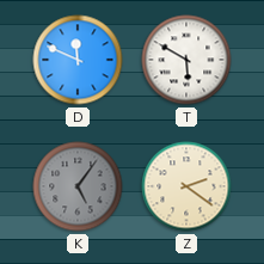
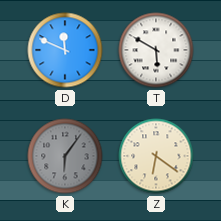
K: 5:06 -> 6:06 (65, 156)
Z: 2:21 -> 6:21 (156, 156)
